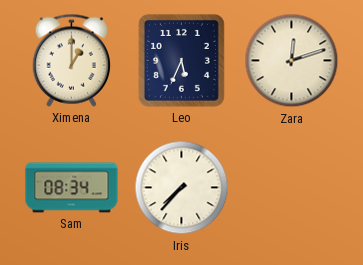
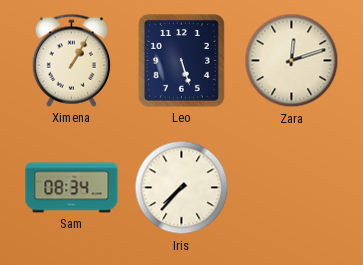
Ximena: 1:00 -> 1:05 (71, 60)
Leo: 5:34 -> 5:27 (181, 60)
